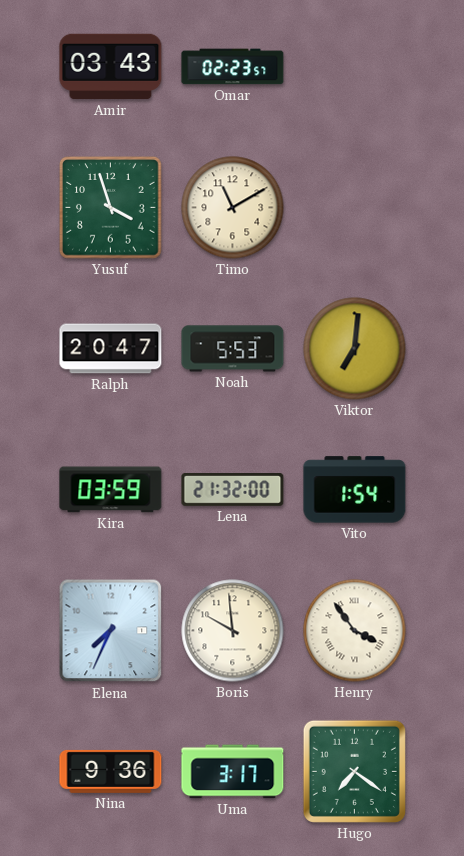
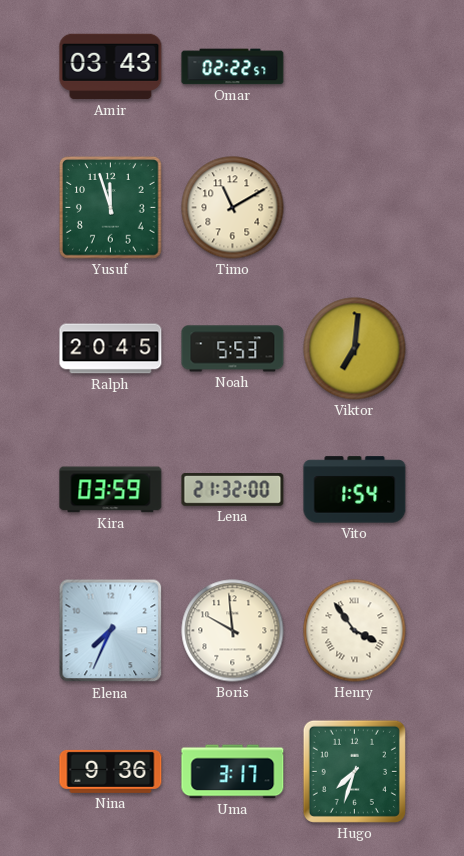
Omar: 02:23 -> 02:22 (233, 67)
Yusuf: 3:57 -> 11:57 (111, 208)
Ralph: 20:47 -> 20:45 (111, 349)
Hugo: 7:21 -> 7:33 (354, 771)
